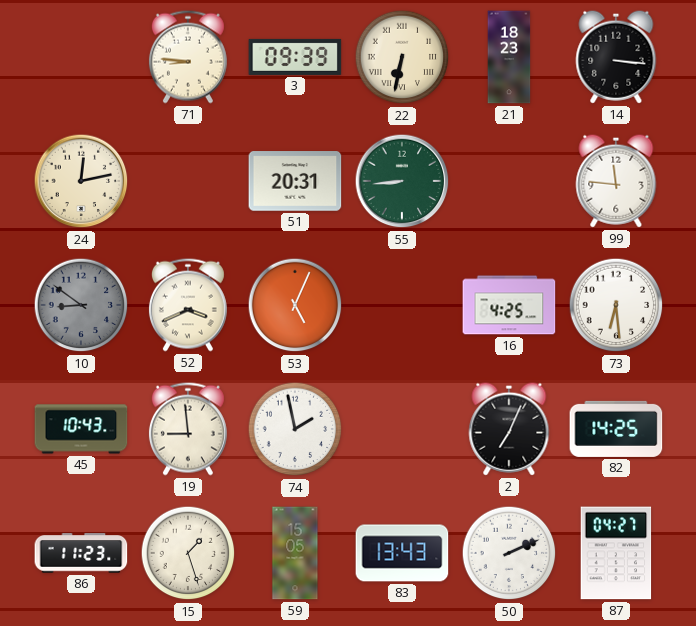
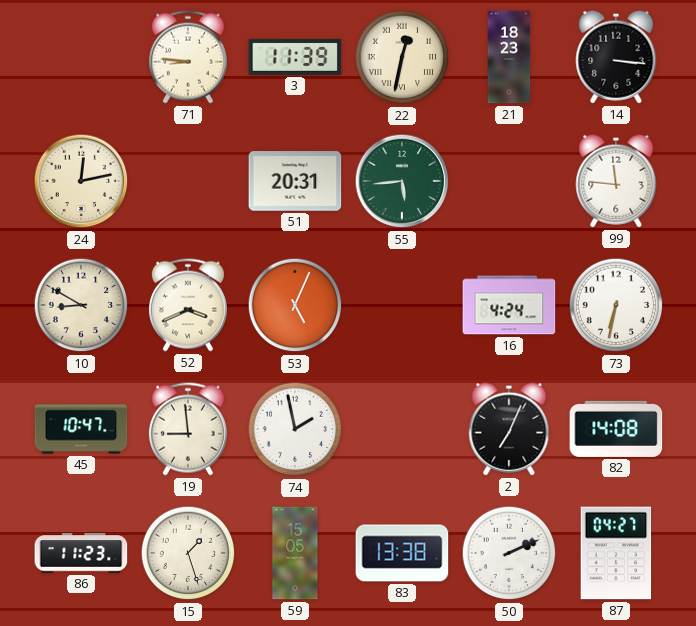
3: 09:39 -> 11:39 (295, 57)
22: 6:32 -> 12:32 (402, 57)
55: 8:44 -> 5:44 (402, 181)
10: 8:51 -> 8:50 (81, 305)
10 dial: grey -> cream (81, 305)
16: 4:25 -> 4:24 (509, 305)
73: 6:29 -> 6:32 (616, 305)
45: 10:43 -> 10:47 (81, 429)
82: 14:25 -> 14:08 (616, 429)
83: 13:43 -> 13:38 (402, 553)
